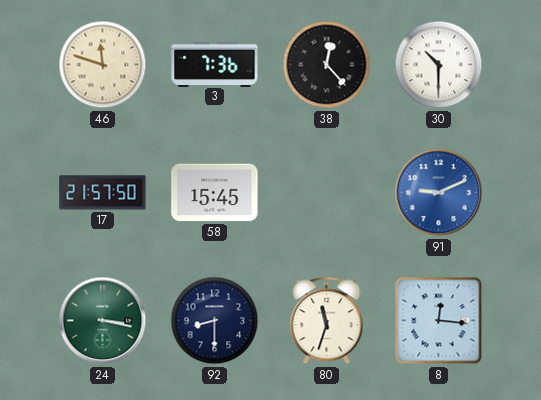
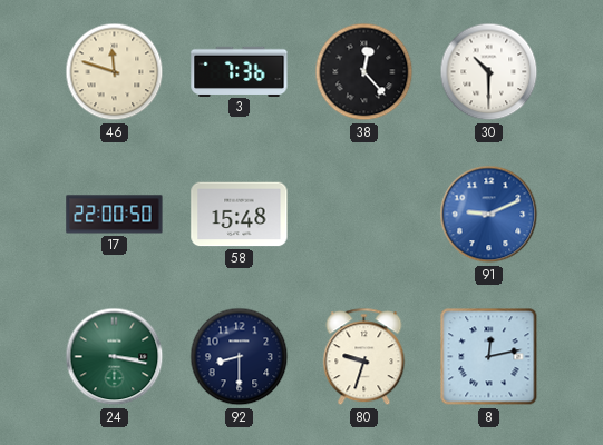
17: 21:57 -> 22:00 (115, 215)
58: 15:45 -> 15:48 (240, 215)
80: 11:33 -> 9:33 (364, 357)
8: 12:16 -> 12:13 (489, 357)
